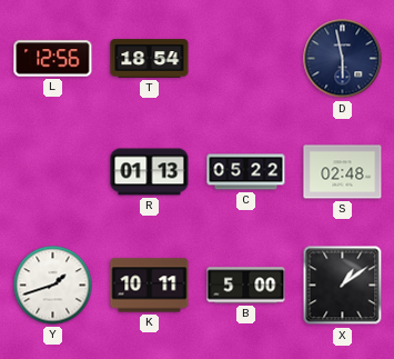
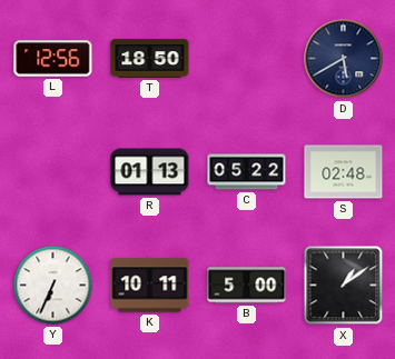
T: 18:54 -> 18:50 (150, 59)
D: 5:58 -> 5:40 (344, 59)
Y: 1:42 -> 6:34 (53, 286)
